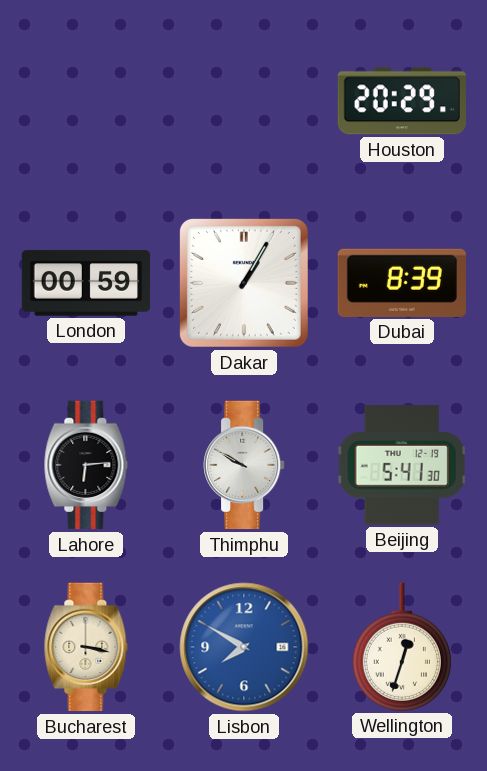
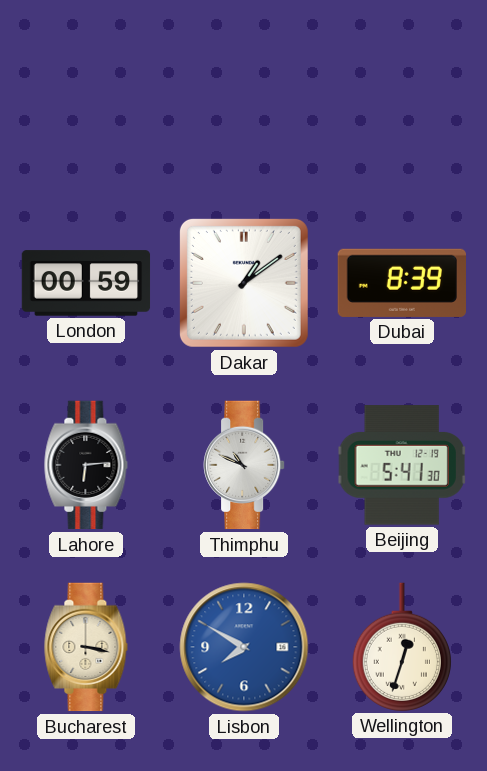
Houston: 20:29 -> none (401, 101)
Dakar: 1:05 -> 1:09 (244, 283)
Thimphu: 9:50 -> 10:49 (244, 465)
